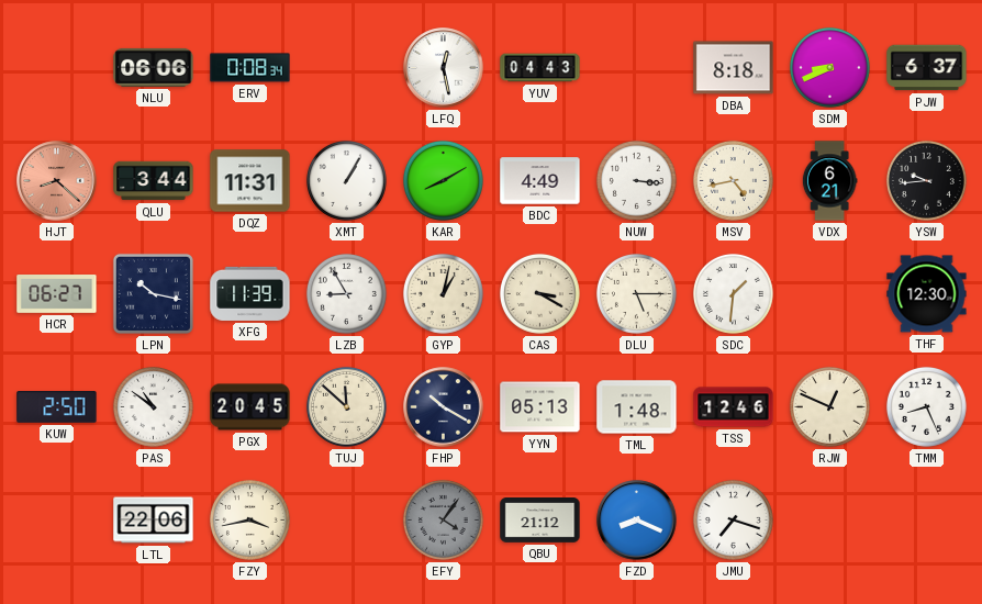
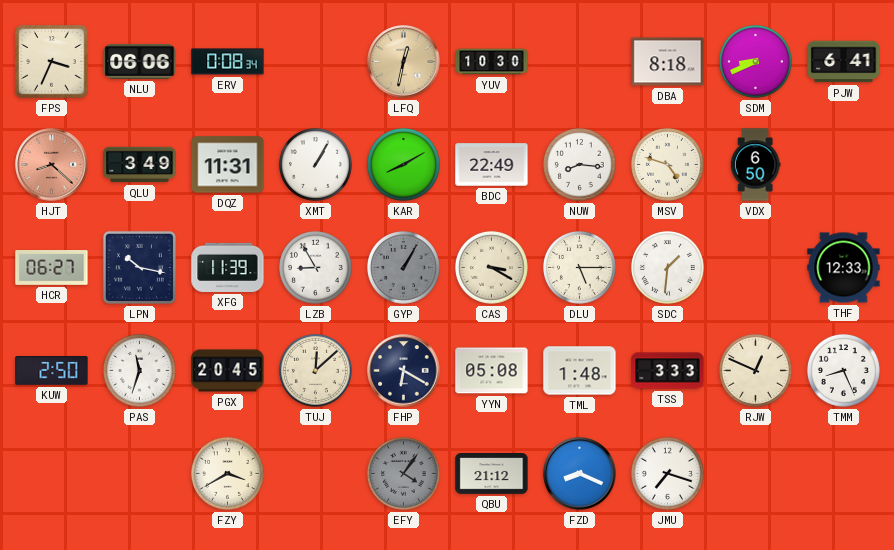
FPS: none -> 3:34 (52, 62)
LFQ: 12:28 -> 12:32 (404, 62)
LFQ dial: white -> champagne (404, 62)
YUV: 04:43 -> 10:30 (492, 62)
PJW: 6:37 -> 6:41 (844, 62)
QLU: 3:44 -> 3:49 (140, 165)
BDC: 4:49 -> 22:49 (492, 165)
NUW: 3:16 -> 8:16 (579, 164)
MSV: 4:43 -> 4:48 (667, 164)
VDX: 6:21 -> 6:50 (755, 165)
YSW: 9:44 -> none (926, 180)
GYP: 1:02 -> 1:05 (403, 267)
GYP dial: cream -> grey (403, 267)
THF: 12:30 -> 12:33 (844, 268)
PAS: 10:51 -> 11:33 (139, 370)
TUJ: 11:52 -> 12:08 (315, 370)
FHP: 10:20 -> 6:20 (404, 371)
YYN: 05:13 -> 05:08 (492, 371)
TSS: 12:46 -> 3:33 (668, 371)
LTL: 22:06 -> none (154, 521)
FZY: 3:43 -> 3:40 (227, 473)
